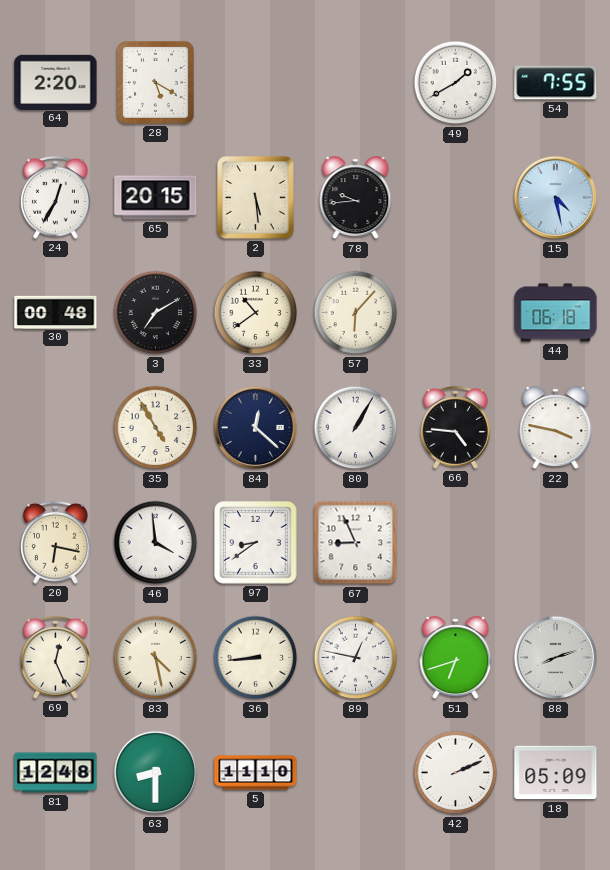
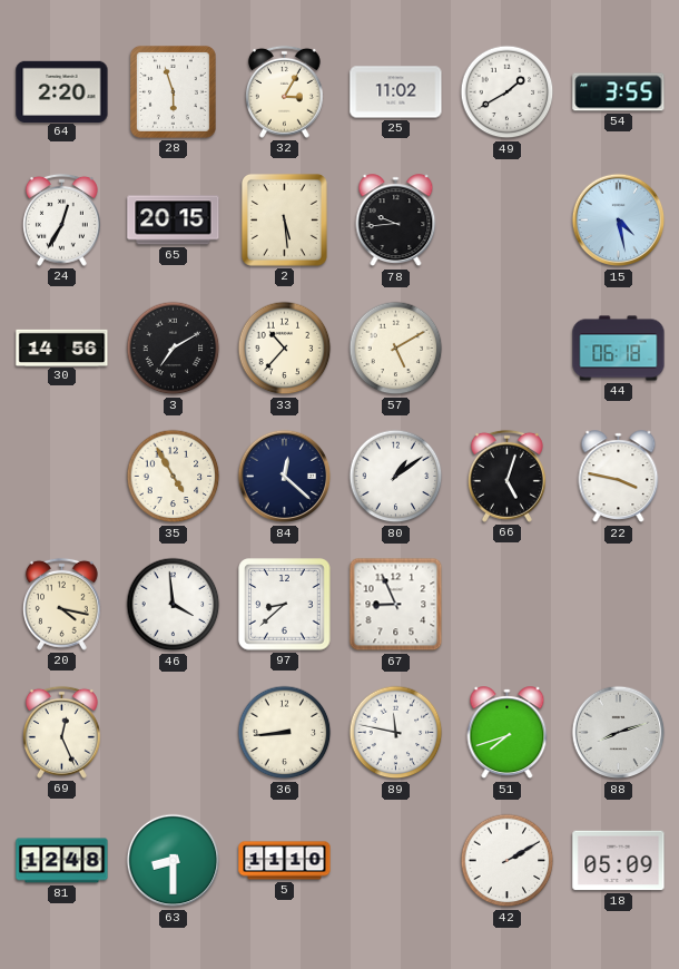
28: 5:20 -> 5:57 (173, 91)
32: none -> 3:05 (284, 91)
25: none -> 11:02 (396, 92)
54: 7:55 -> 3:55 (619, 92)
30: 00:48 -> 14:56 (62, 348)
33: 10:39 -> 10:37 (285, 349)
57: 6:07 -> 5:10 (396, 349)
80: 1:05 -> 1:09 (396, 477)
66: 4:46 -> 5:03 (506, 476)
20: 6:17 -> 4:17 (61, 604)
97: 8:39 -> 8:38 (285, 605)
83: 4:28 -> none (156, 658)
89: 12:47 -> 11:47 (396, 733)
51: 6:42 -> 7:42 (508, 733)
42: 2:11 -> 2:10 (508, 861)
